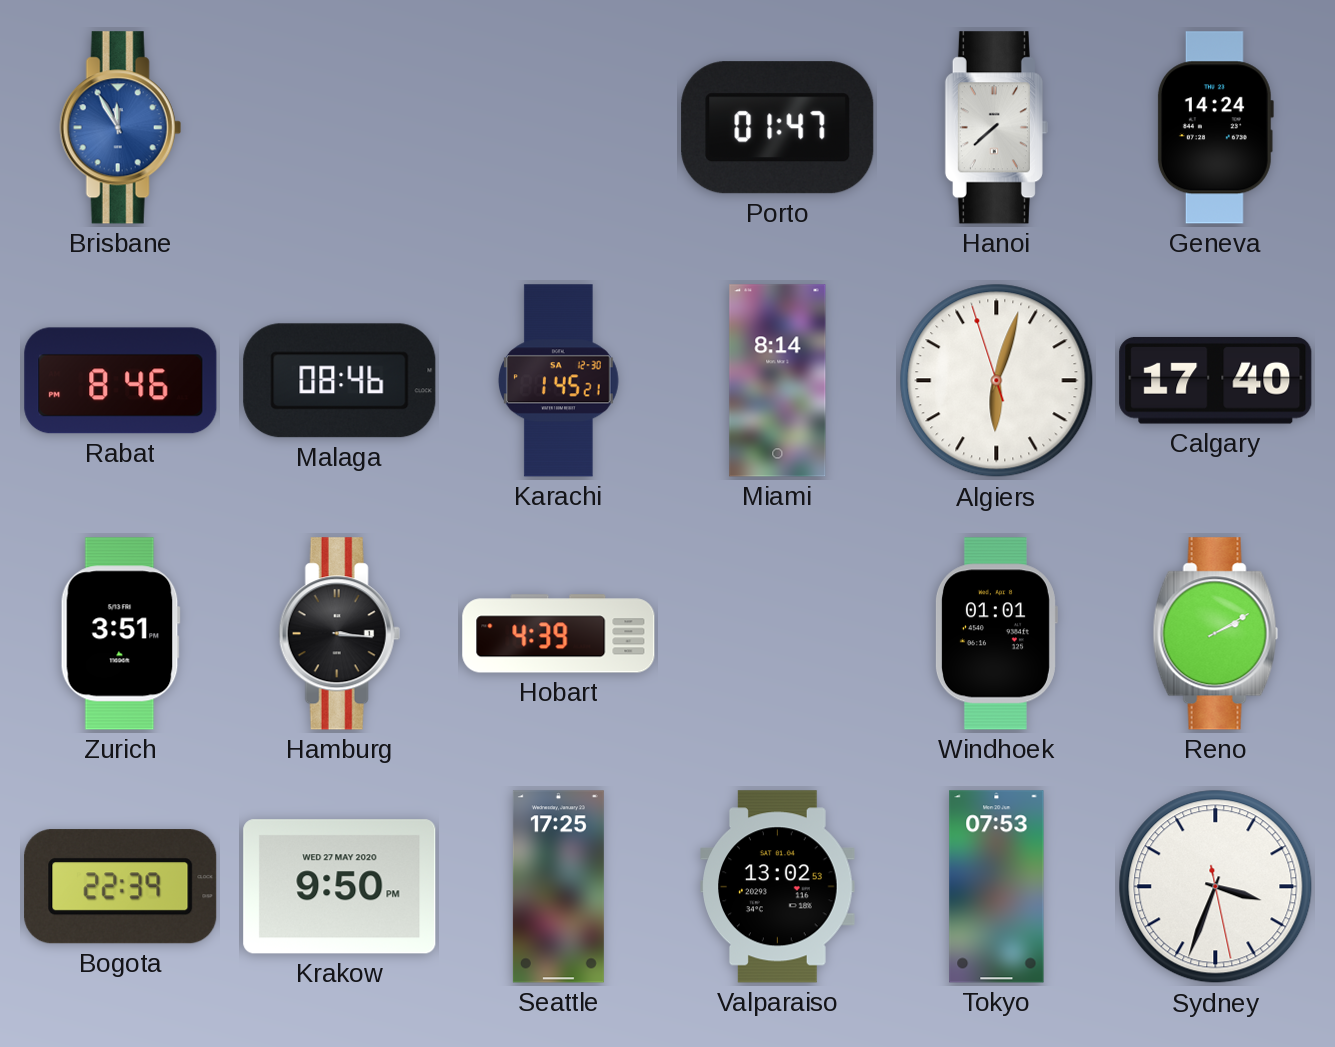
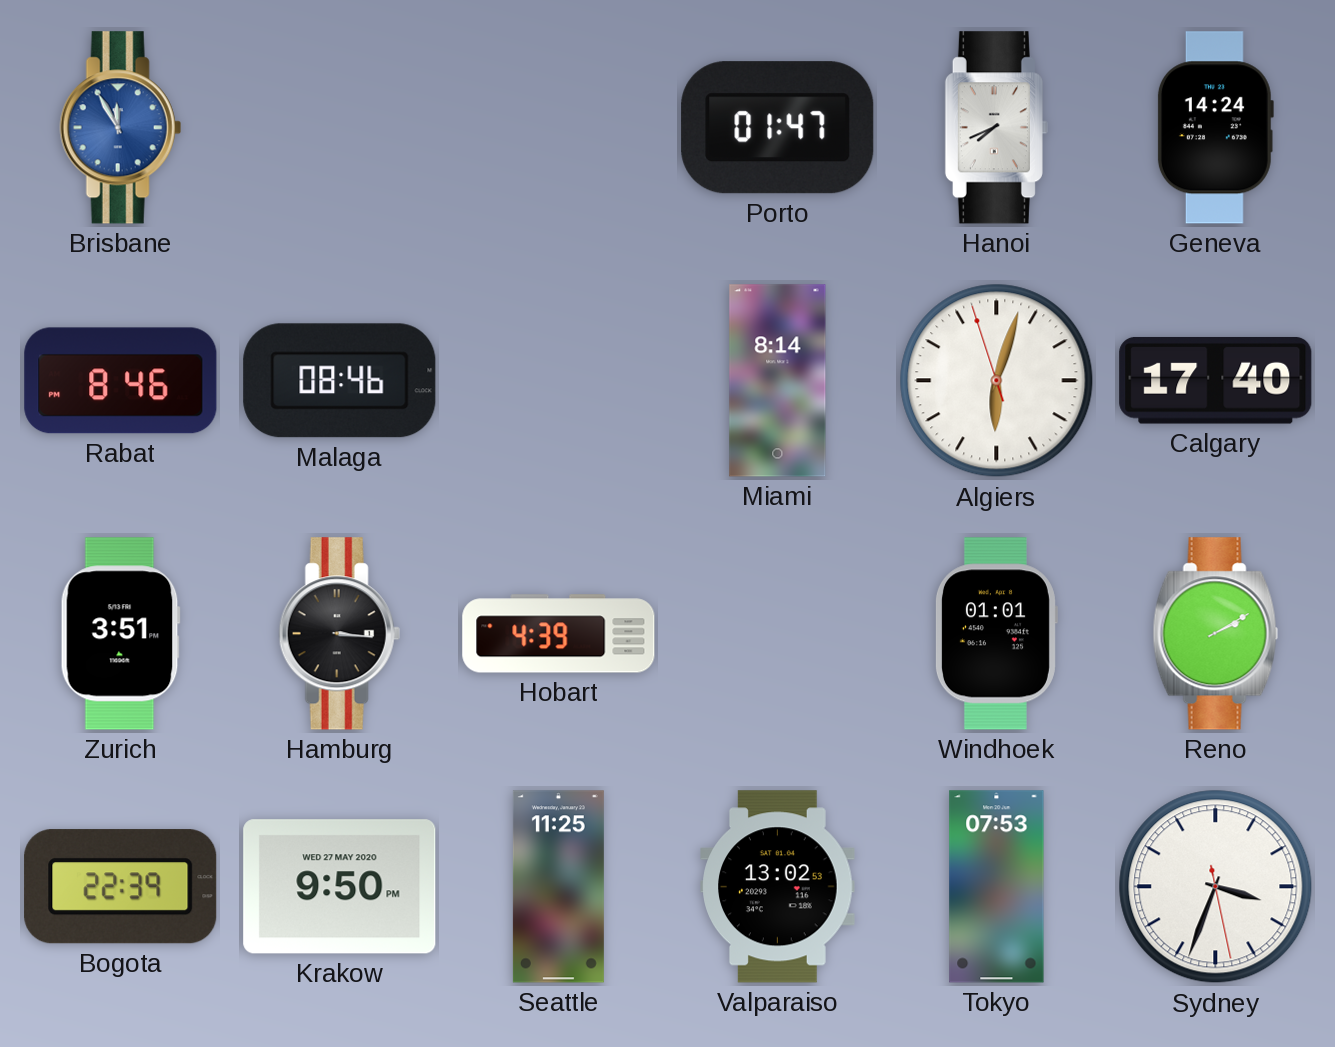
Hanoi: 7:38 -> 7:41 (996, 128)
Karachi: 1:45 -> none (558, 381)
Seattle: 17:25 -> 11:25 (558, 887)
